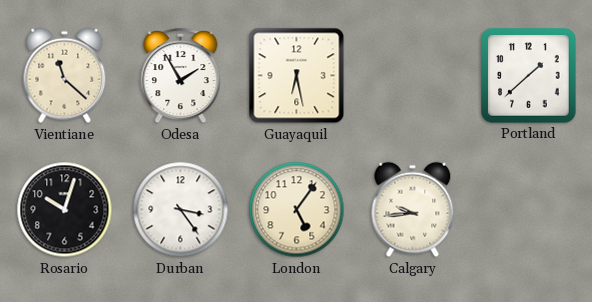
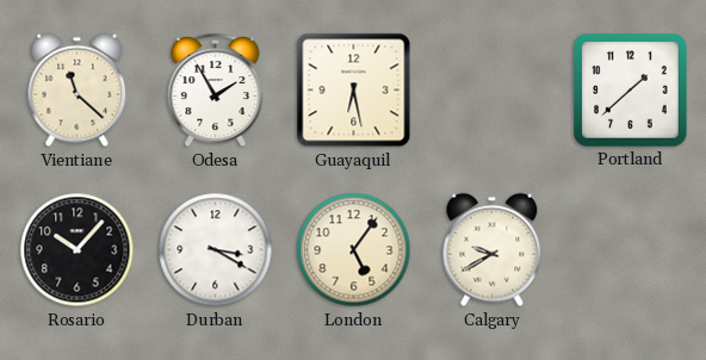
Rosario: 10:03 -> 10:07 (78, 250)
Durban: 3:24 -> 3:20 (216, 250)
Calgary: 9:44 -> 9:40 (493, 250)
